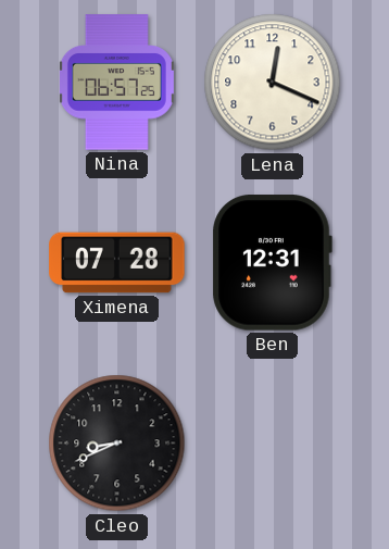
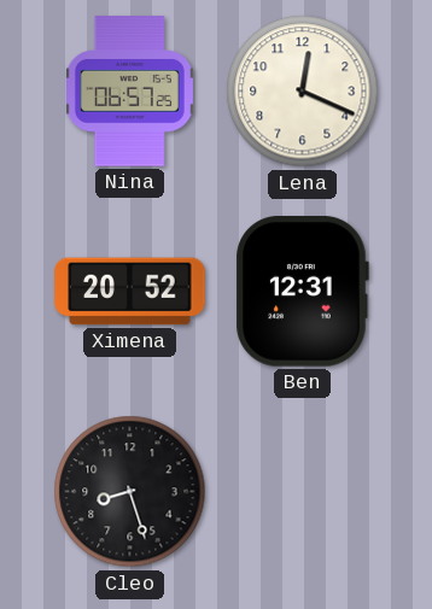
Ximena: 07:28 -> 20:52 (130, 292)
Cleo: 8:41 -> 8:27 (130, 492)
